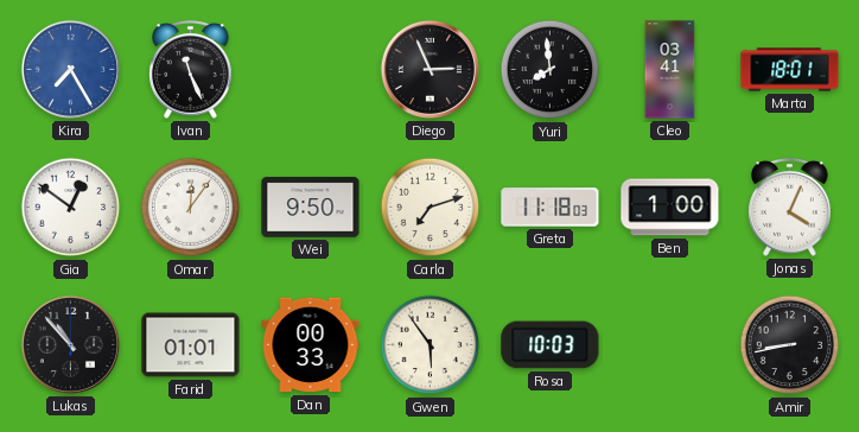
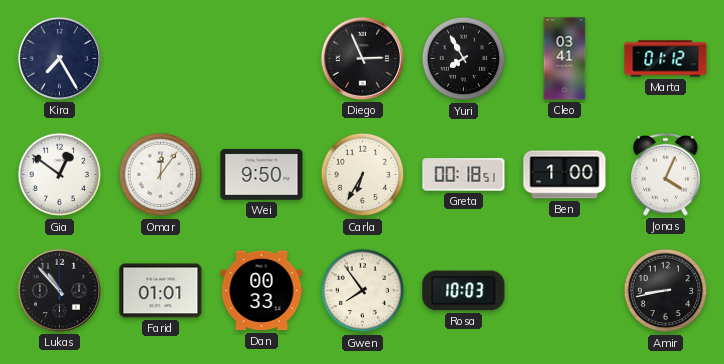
Kira dial: blue -> navy (59, 58)
Ivan: 11:26 -> none (191, 70)
Yuri: 7:59 -> 7:55 (464, 59)
Marta: 18:01 -> 01:12 (666, 59)
Carla: 7:12 -> 6:35 (363, 175)
Greta: 11:18 -> 00:18 (464, 175)
Gwen: 5:54 -> 7:54 (363, 291)
